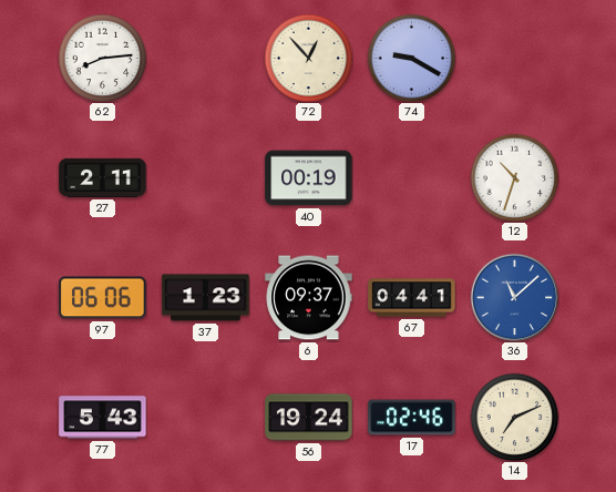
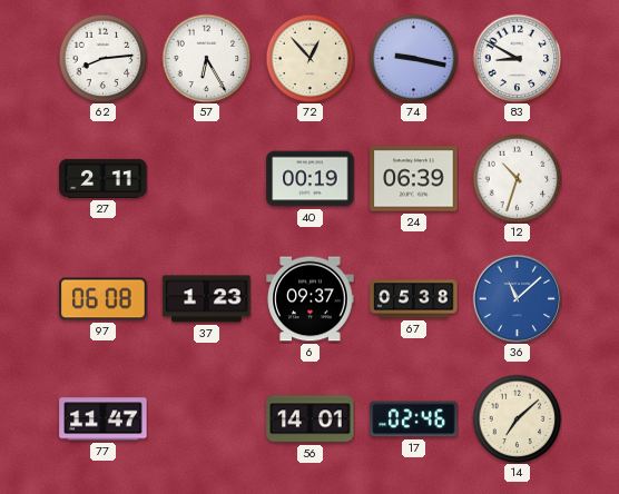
57: none -> 6:25 (206, 58)
74: 9:20 -> 9:17 (413, 58)
83: none -> 8:50 (517, 58)
24: none -> 06:39 (414, 179)
97: 06:06 -> 06:08 (104, 299)
67: 04:41 -> 05:38 (414, 299)
77: 5:43 -> 11:47 (104, 419)
56: 19:24 -> 14:01 (311, 419)
14: 7:11 -> 7:08 (517, 418)
